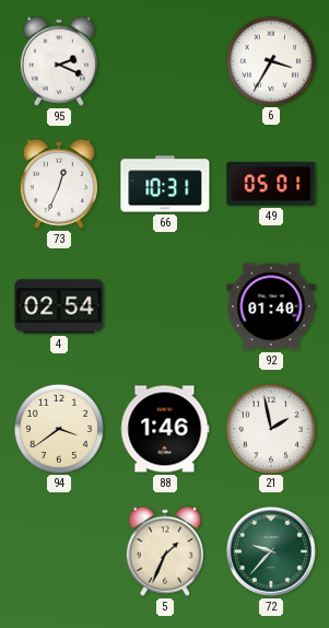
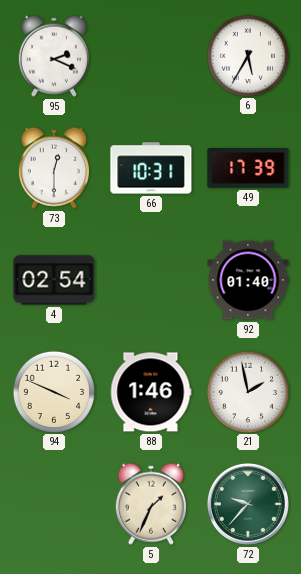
6: 3:35 -> 5:35 (247, 55)
73: 12:34 -> 12:30 (54, 168)
49: 05:01 -> 17:39 (248, 169)
94: 3:39 -> 3:49 (53, 391)
